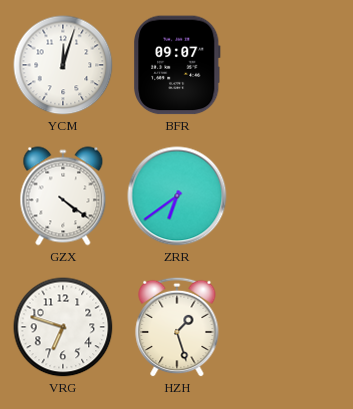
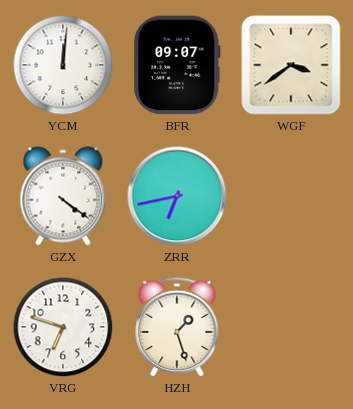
YCM: 12:03 -> 12:01 (63, 65)
WGF: none -> 3:39 (291, 65)
ZRR: 6:39 -> 6:43 (177, 196)
